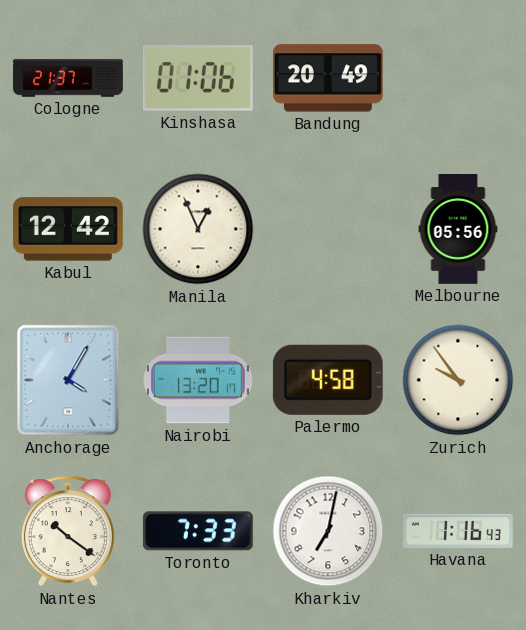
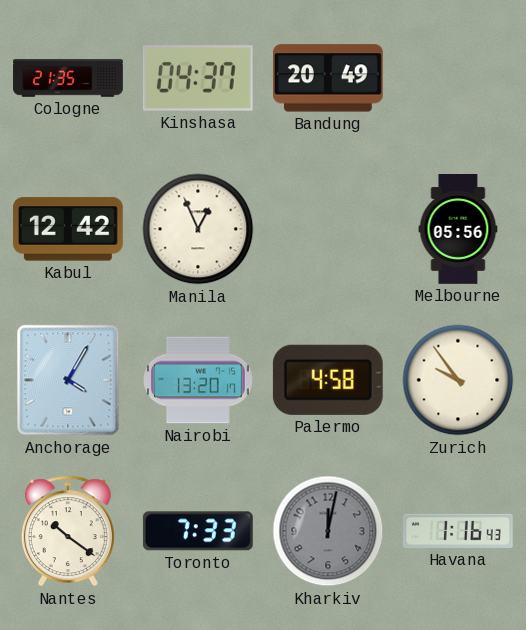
Cologne: 21:37 -> 21:35 (68, 78)
Kinshasa: 01:06 -> 04:37 (198, 78)
Kharkiv: 7:02 -> 12:02 (328, 531)
Kharkiv dial: white -> grey (328, 531)
